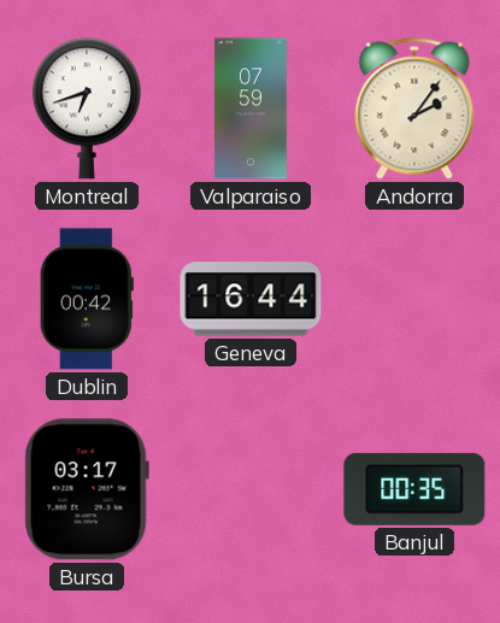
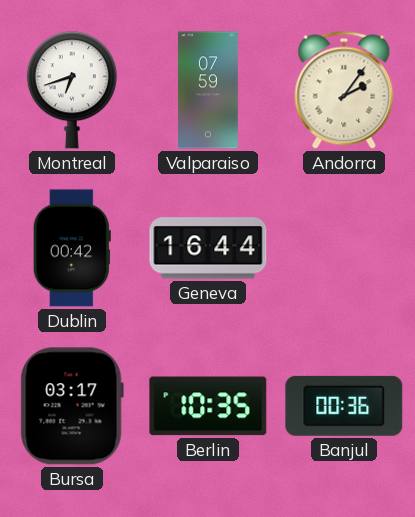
Berlin: none -> 10:35 (208, 406)
Banjul: 00:35 -> 00:36 (344, 406)
